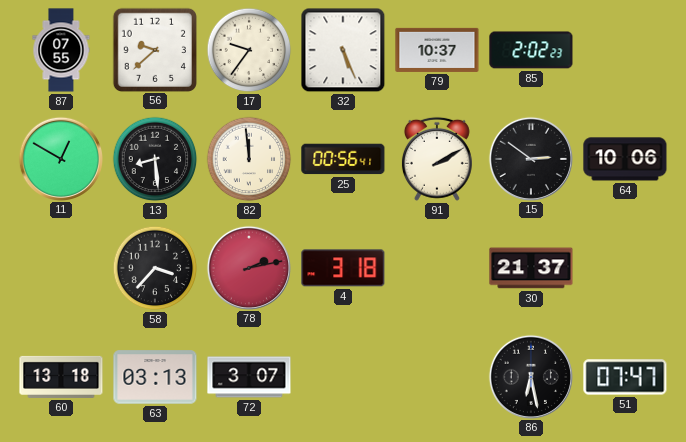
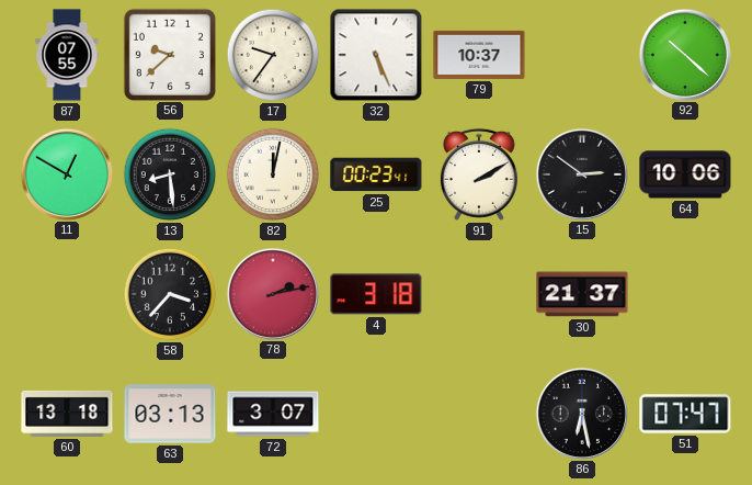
85: 2:02 -> none (531, 50)
92: none -> 10:22 (684, 54)
82: 11:59 -> 12:02 (273, 174)
25: 00:56 -> 00:23 (376, 174)
